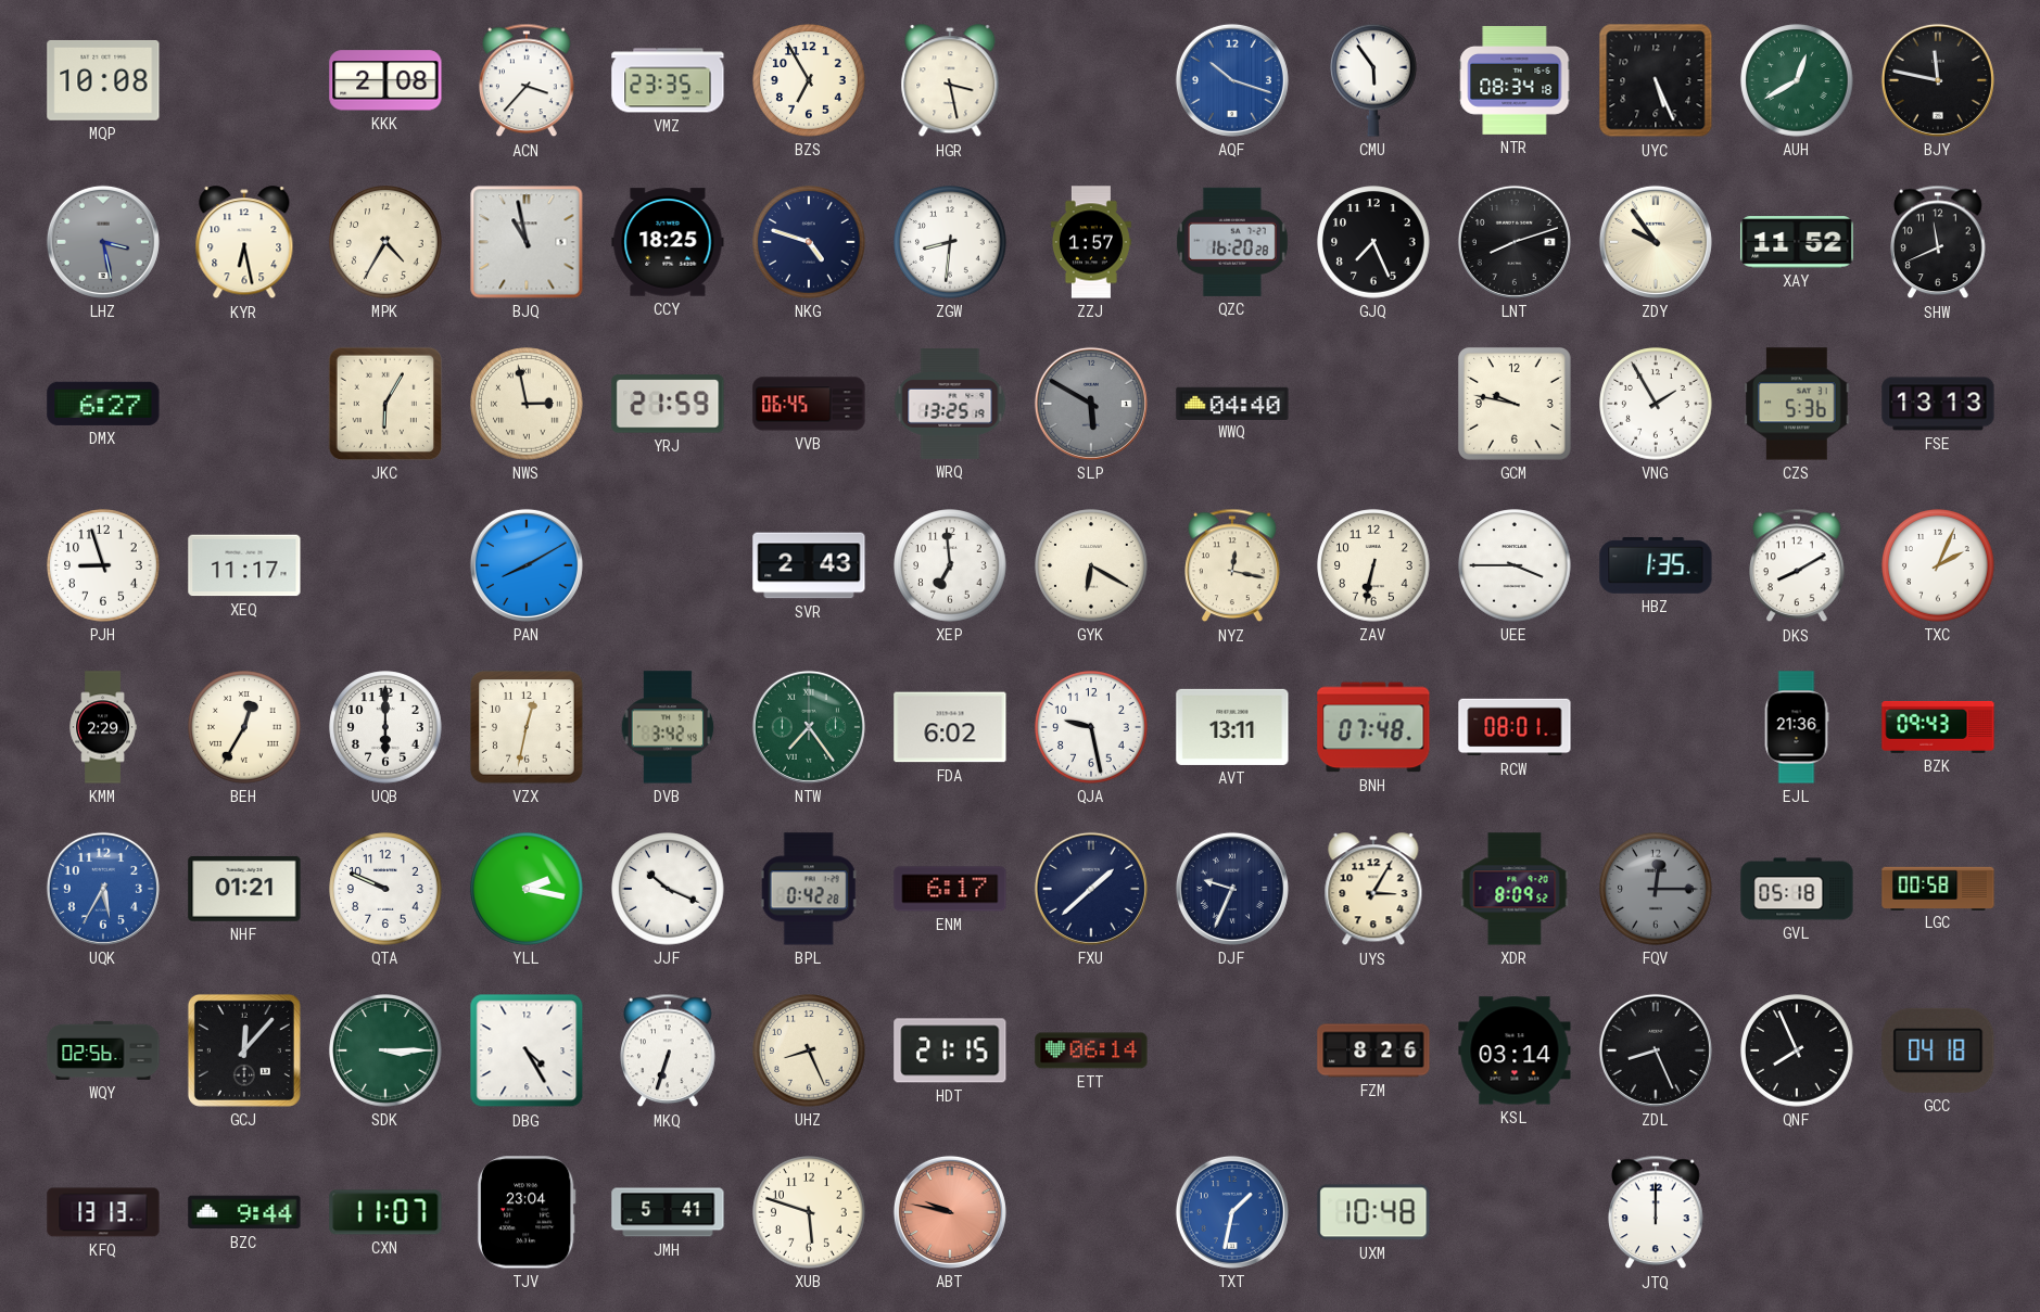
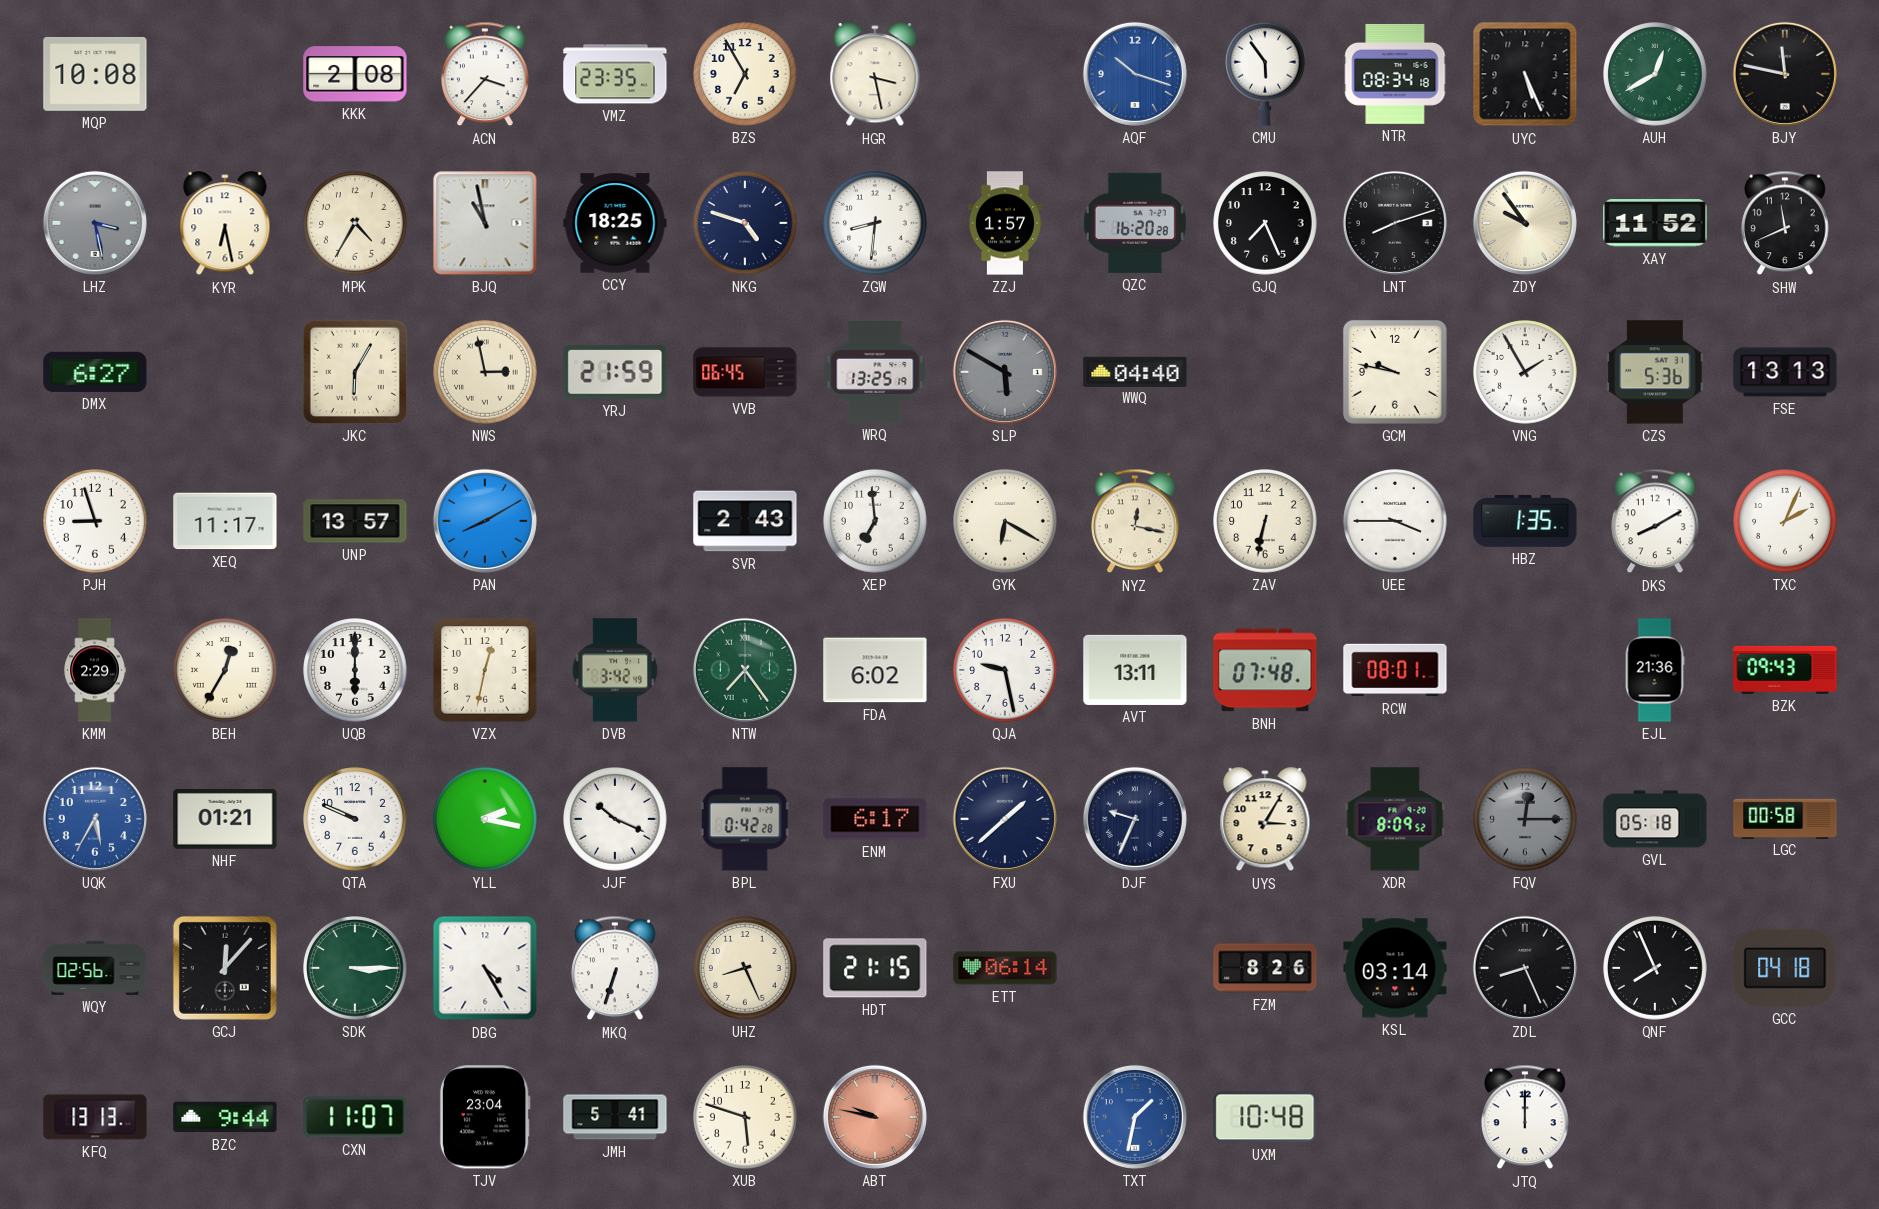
UNP: none -> 13:57 (355, 521)
